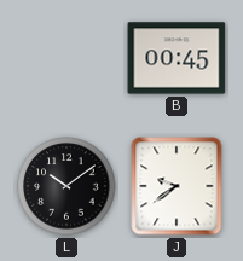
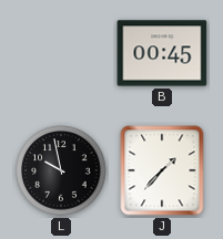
L: 10:09 -> 9:58 (61, 170)
J: 9:39 -> 1:37 (162, 170)
